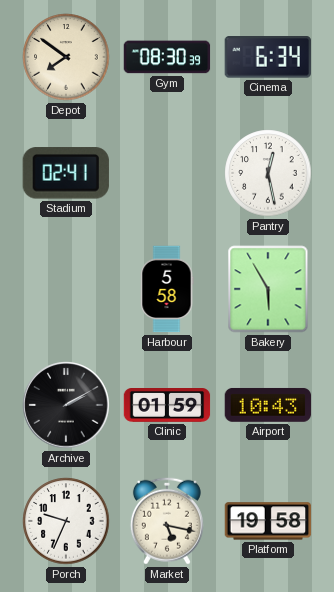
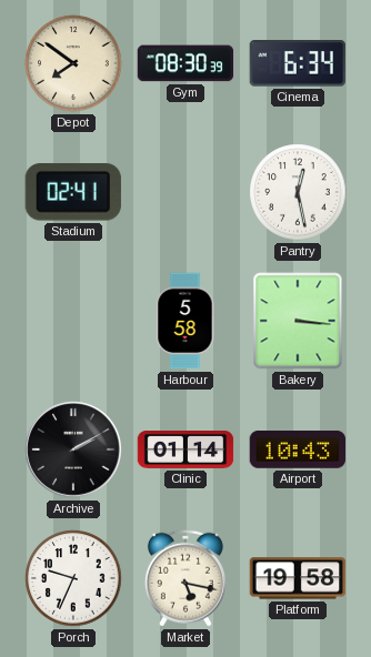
Bakery: 5:55 -> 3:16 (298, 321)
Clinic: 01:59 -> 01:14 (185, 451)
